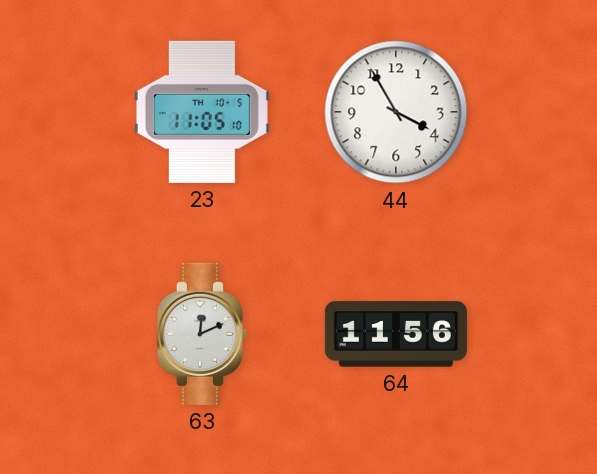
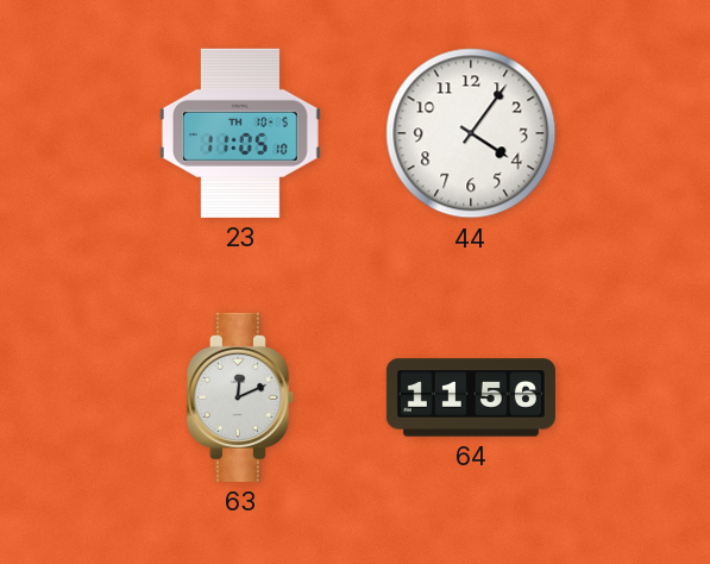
44: 3:55 -> 4:06 (471, 133)
